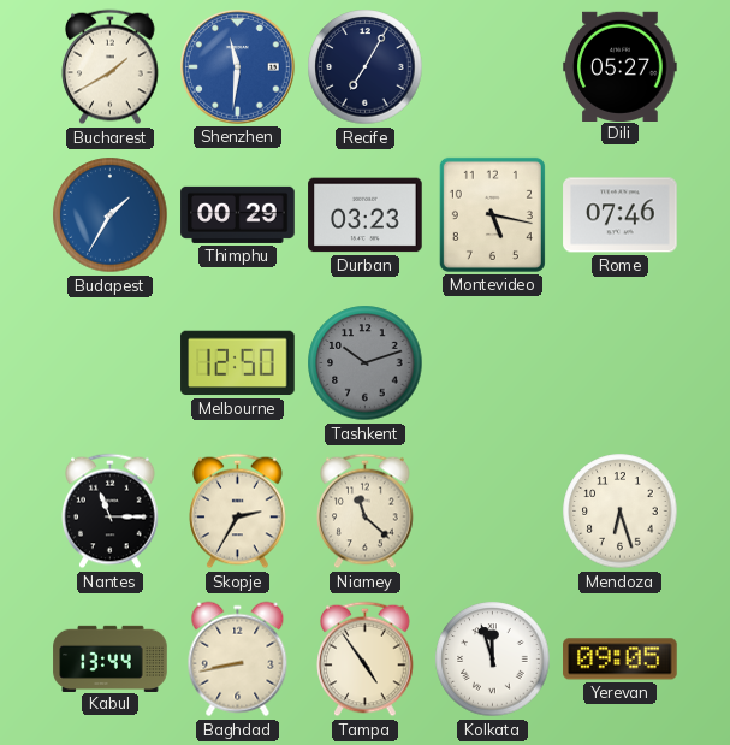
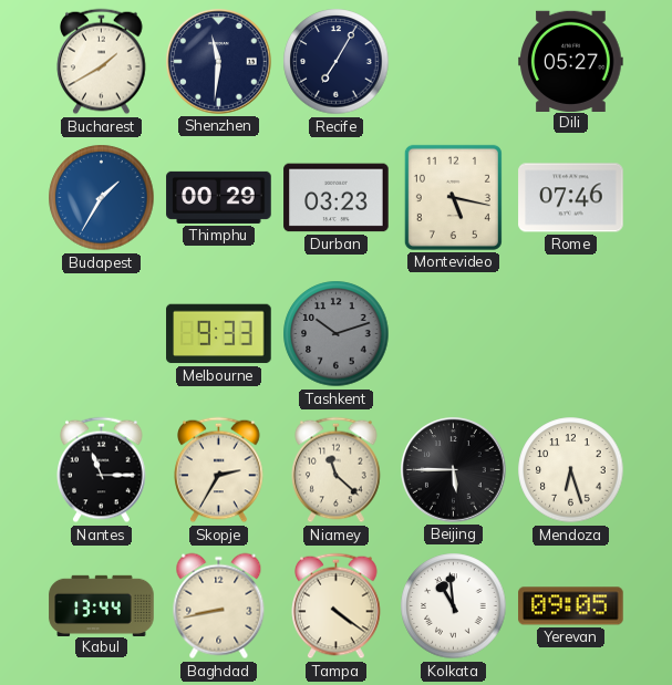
Shenzhen dial: blue -> navy (219, 62)
Melbourne: 12:50 -> 9:33 (219, 334)
Beijing: none -> 5:45 (454, 470)
Tampa: 4:54 -> 4:21 (337, 606)
Kolkata: 11:57 -> 10:59 (454, 606)
